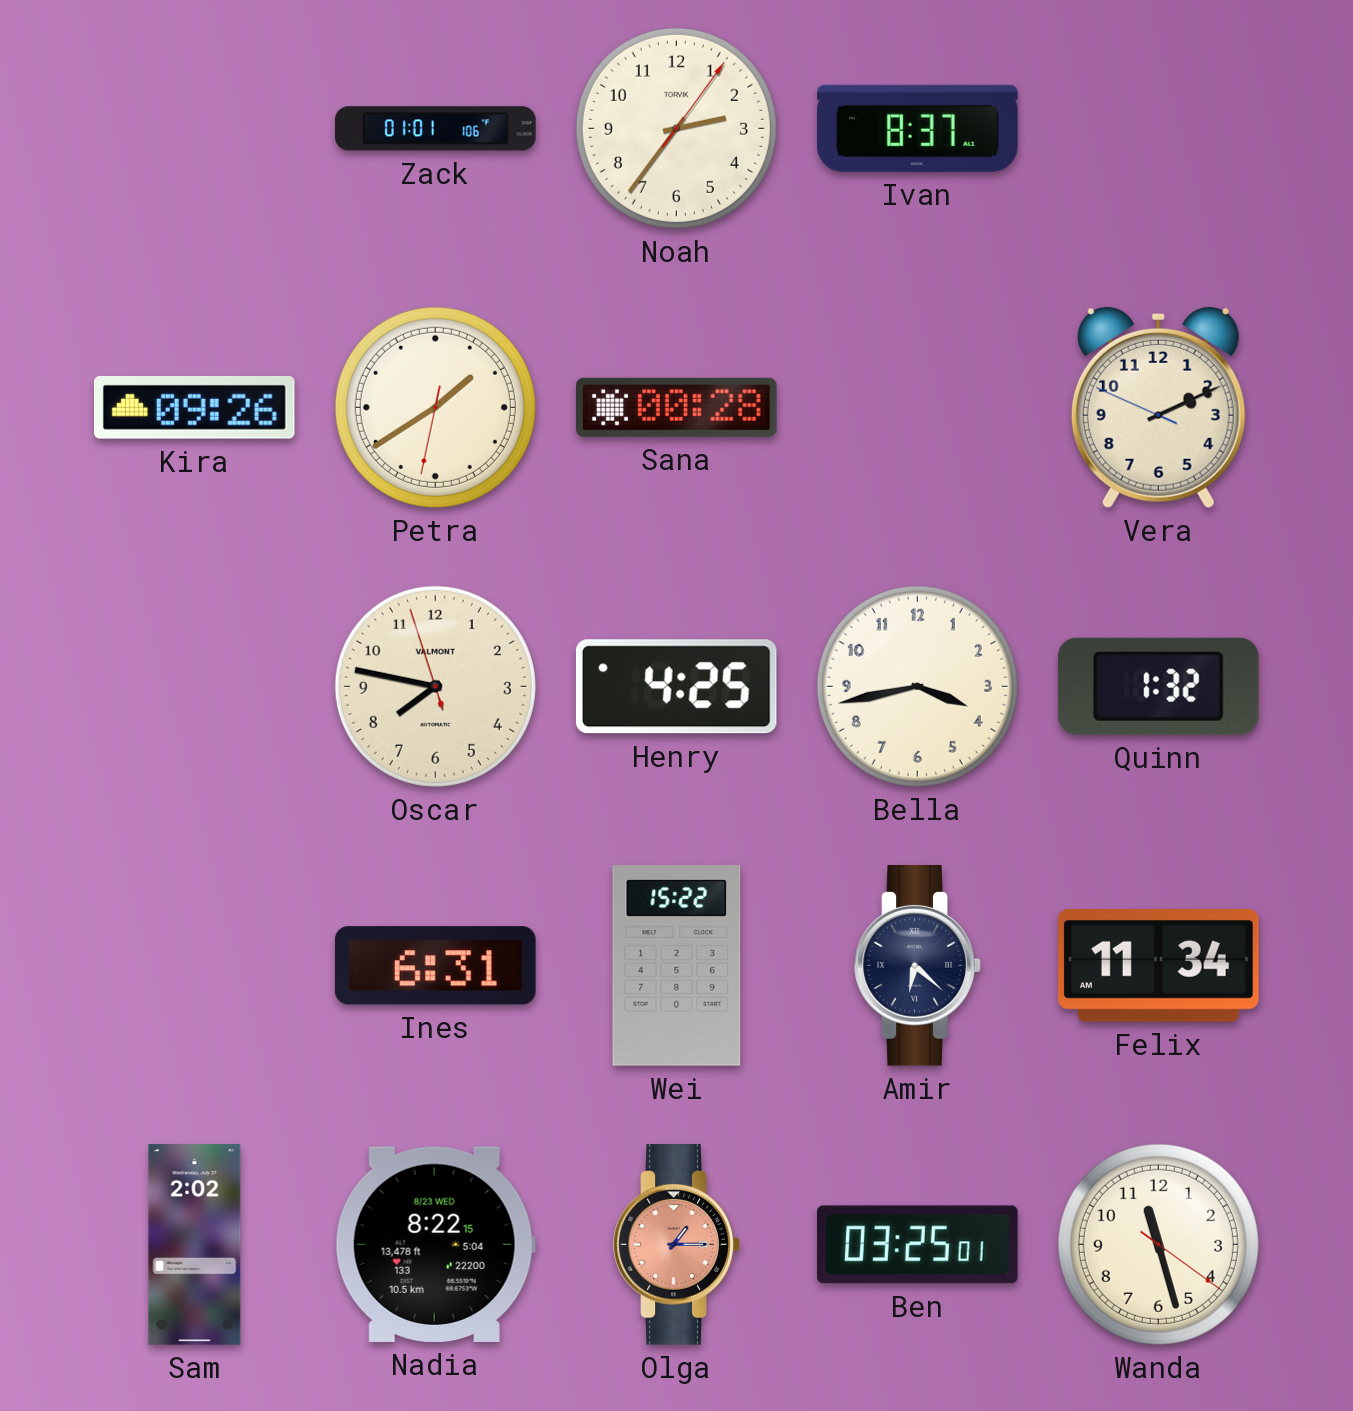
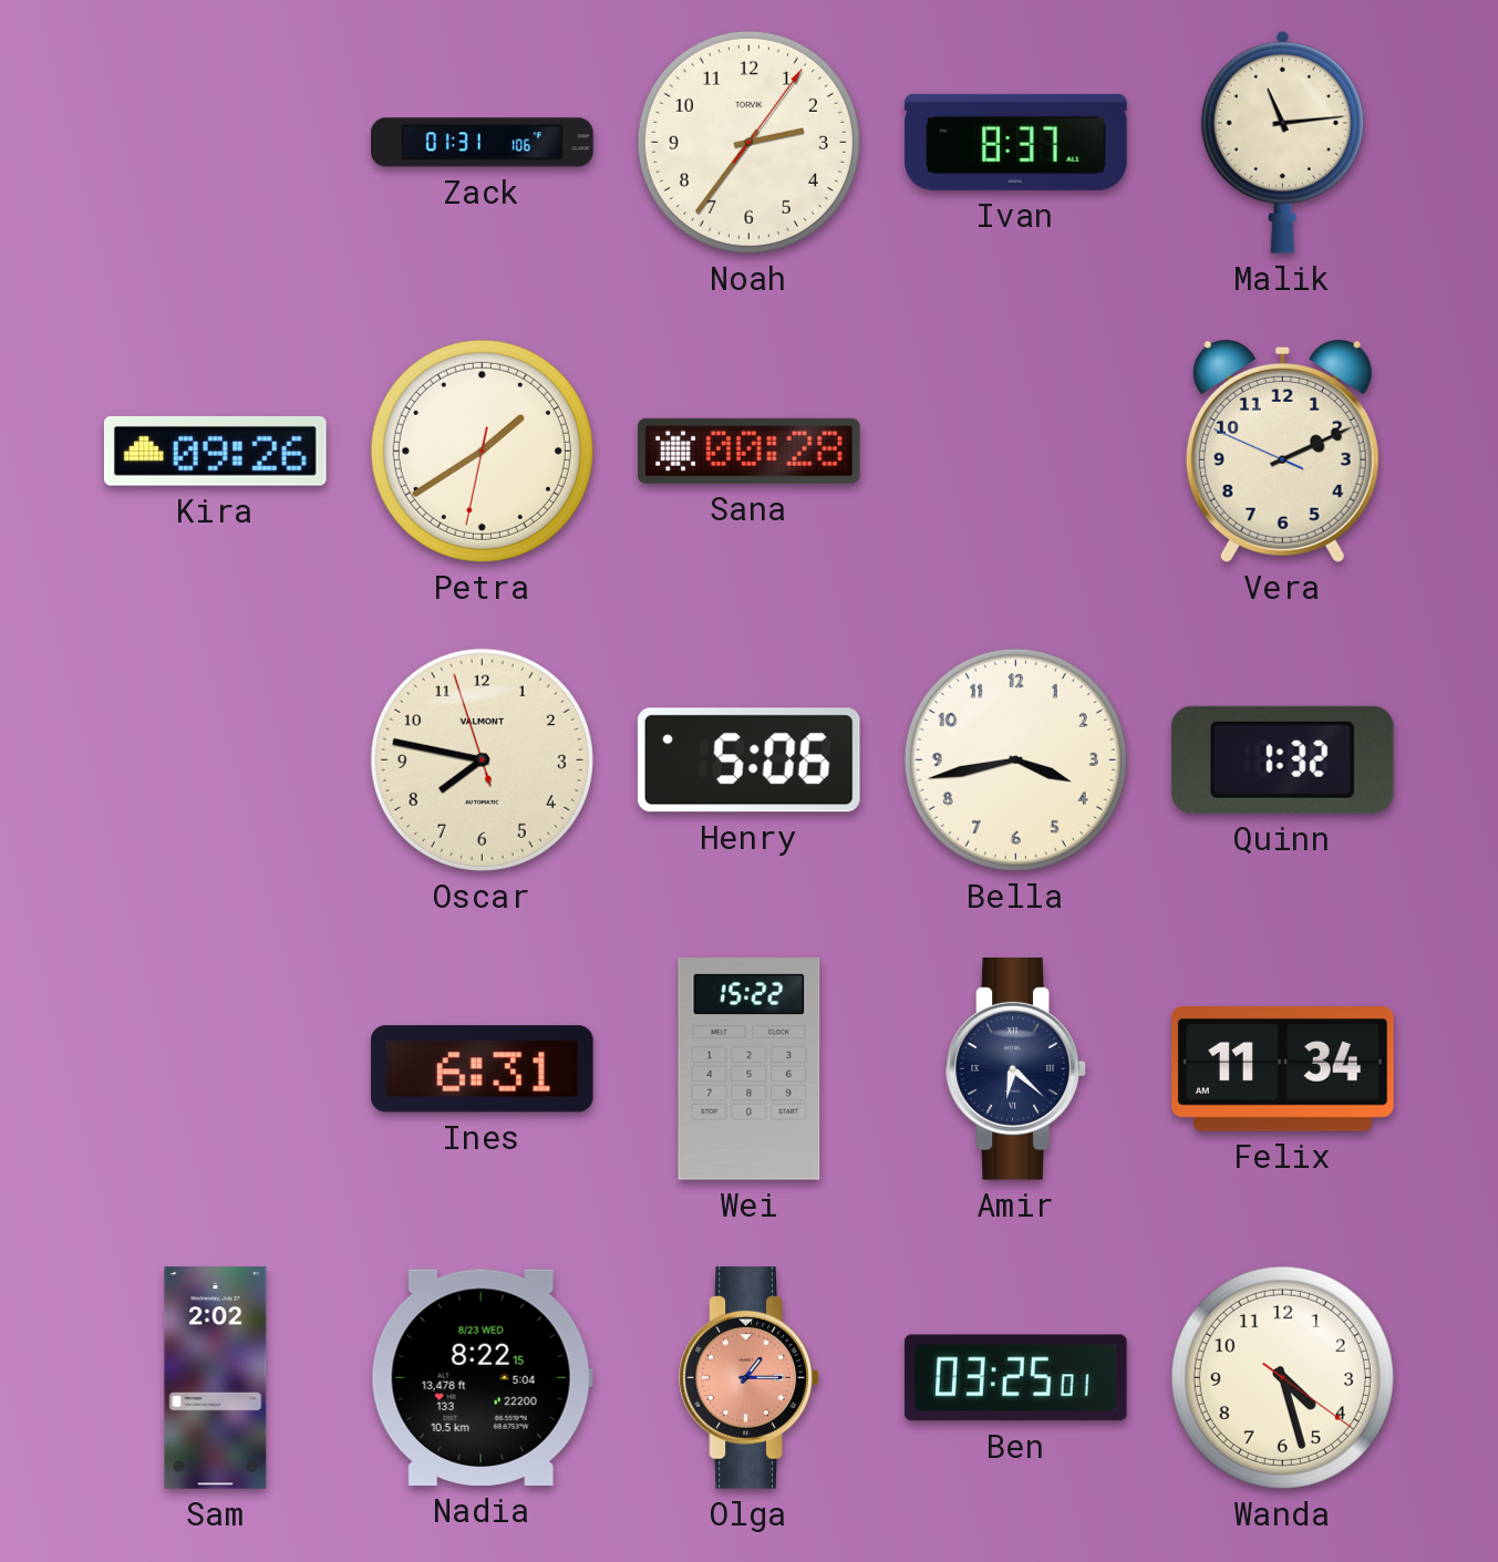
Zack: 01:01 -> 01:31 (483, 143)
Malik: none -> 11:14 (1282, 142)
Henry: 4:25 -> 5:06 (748, 761)
Wanda: 11:27 -> 4:27 (1282, 1377)
